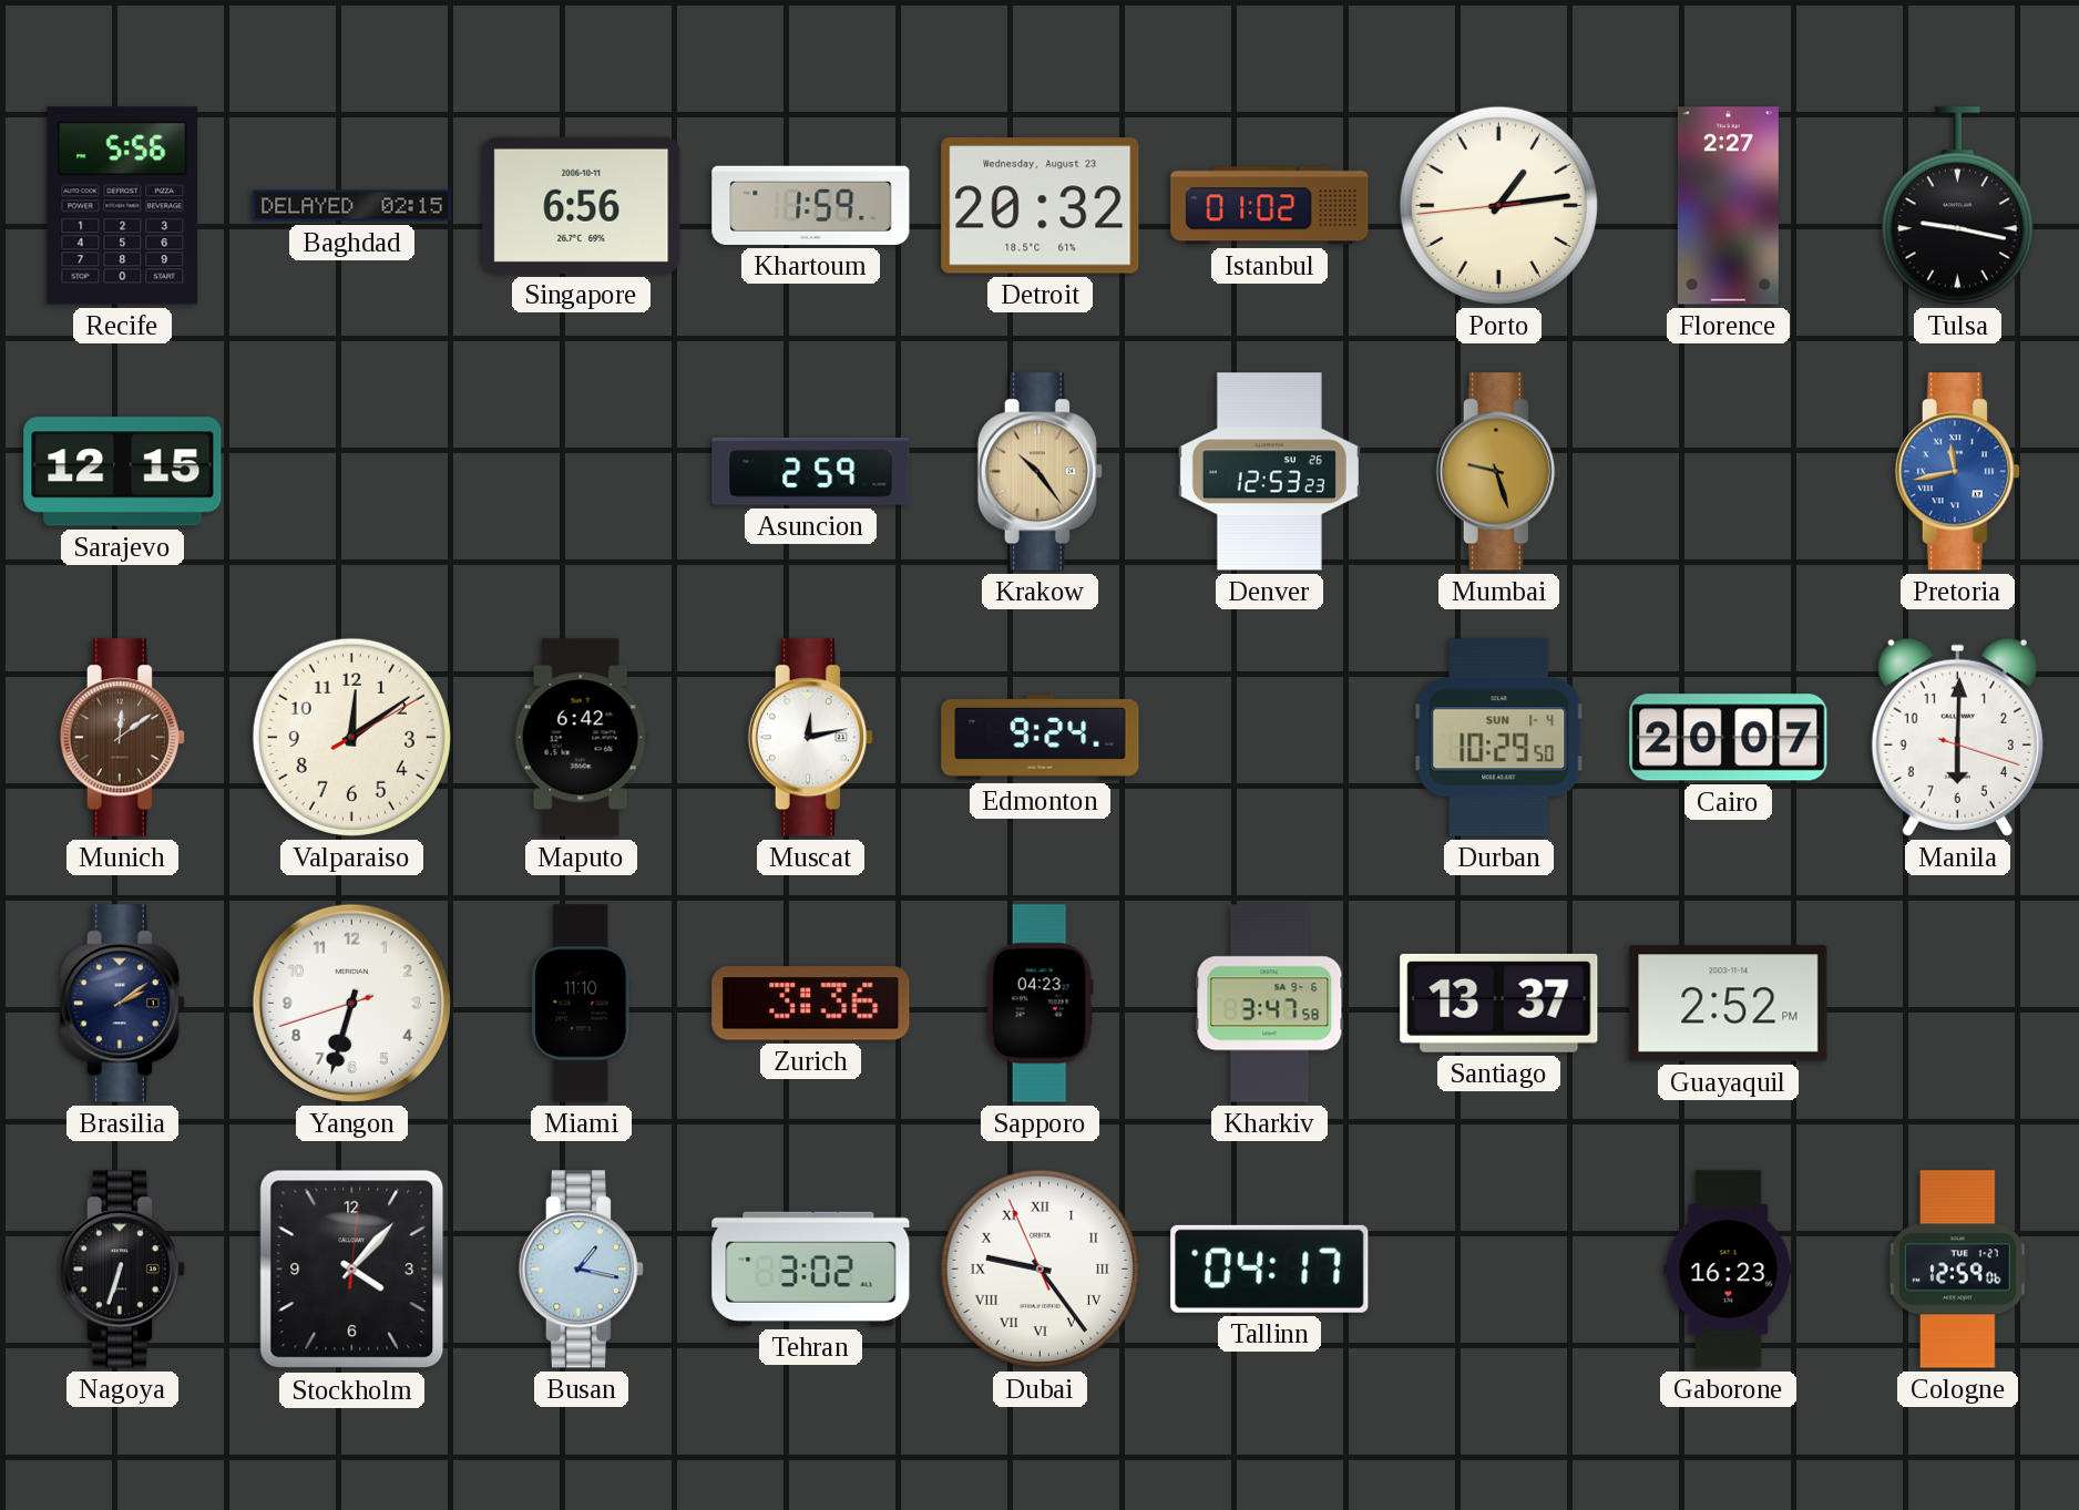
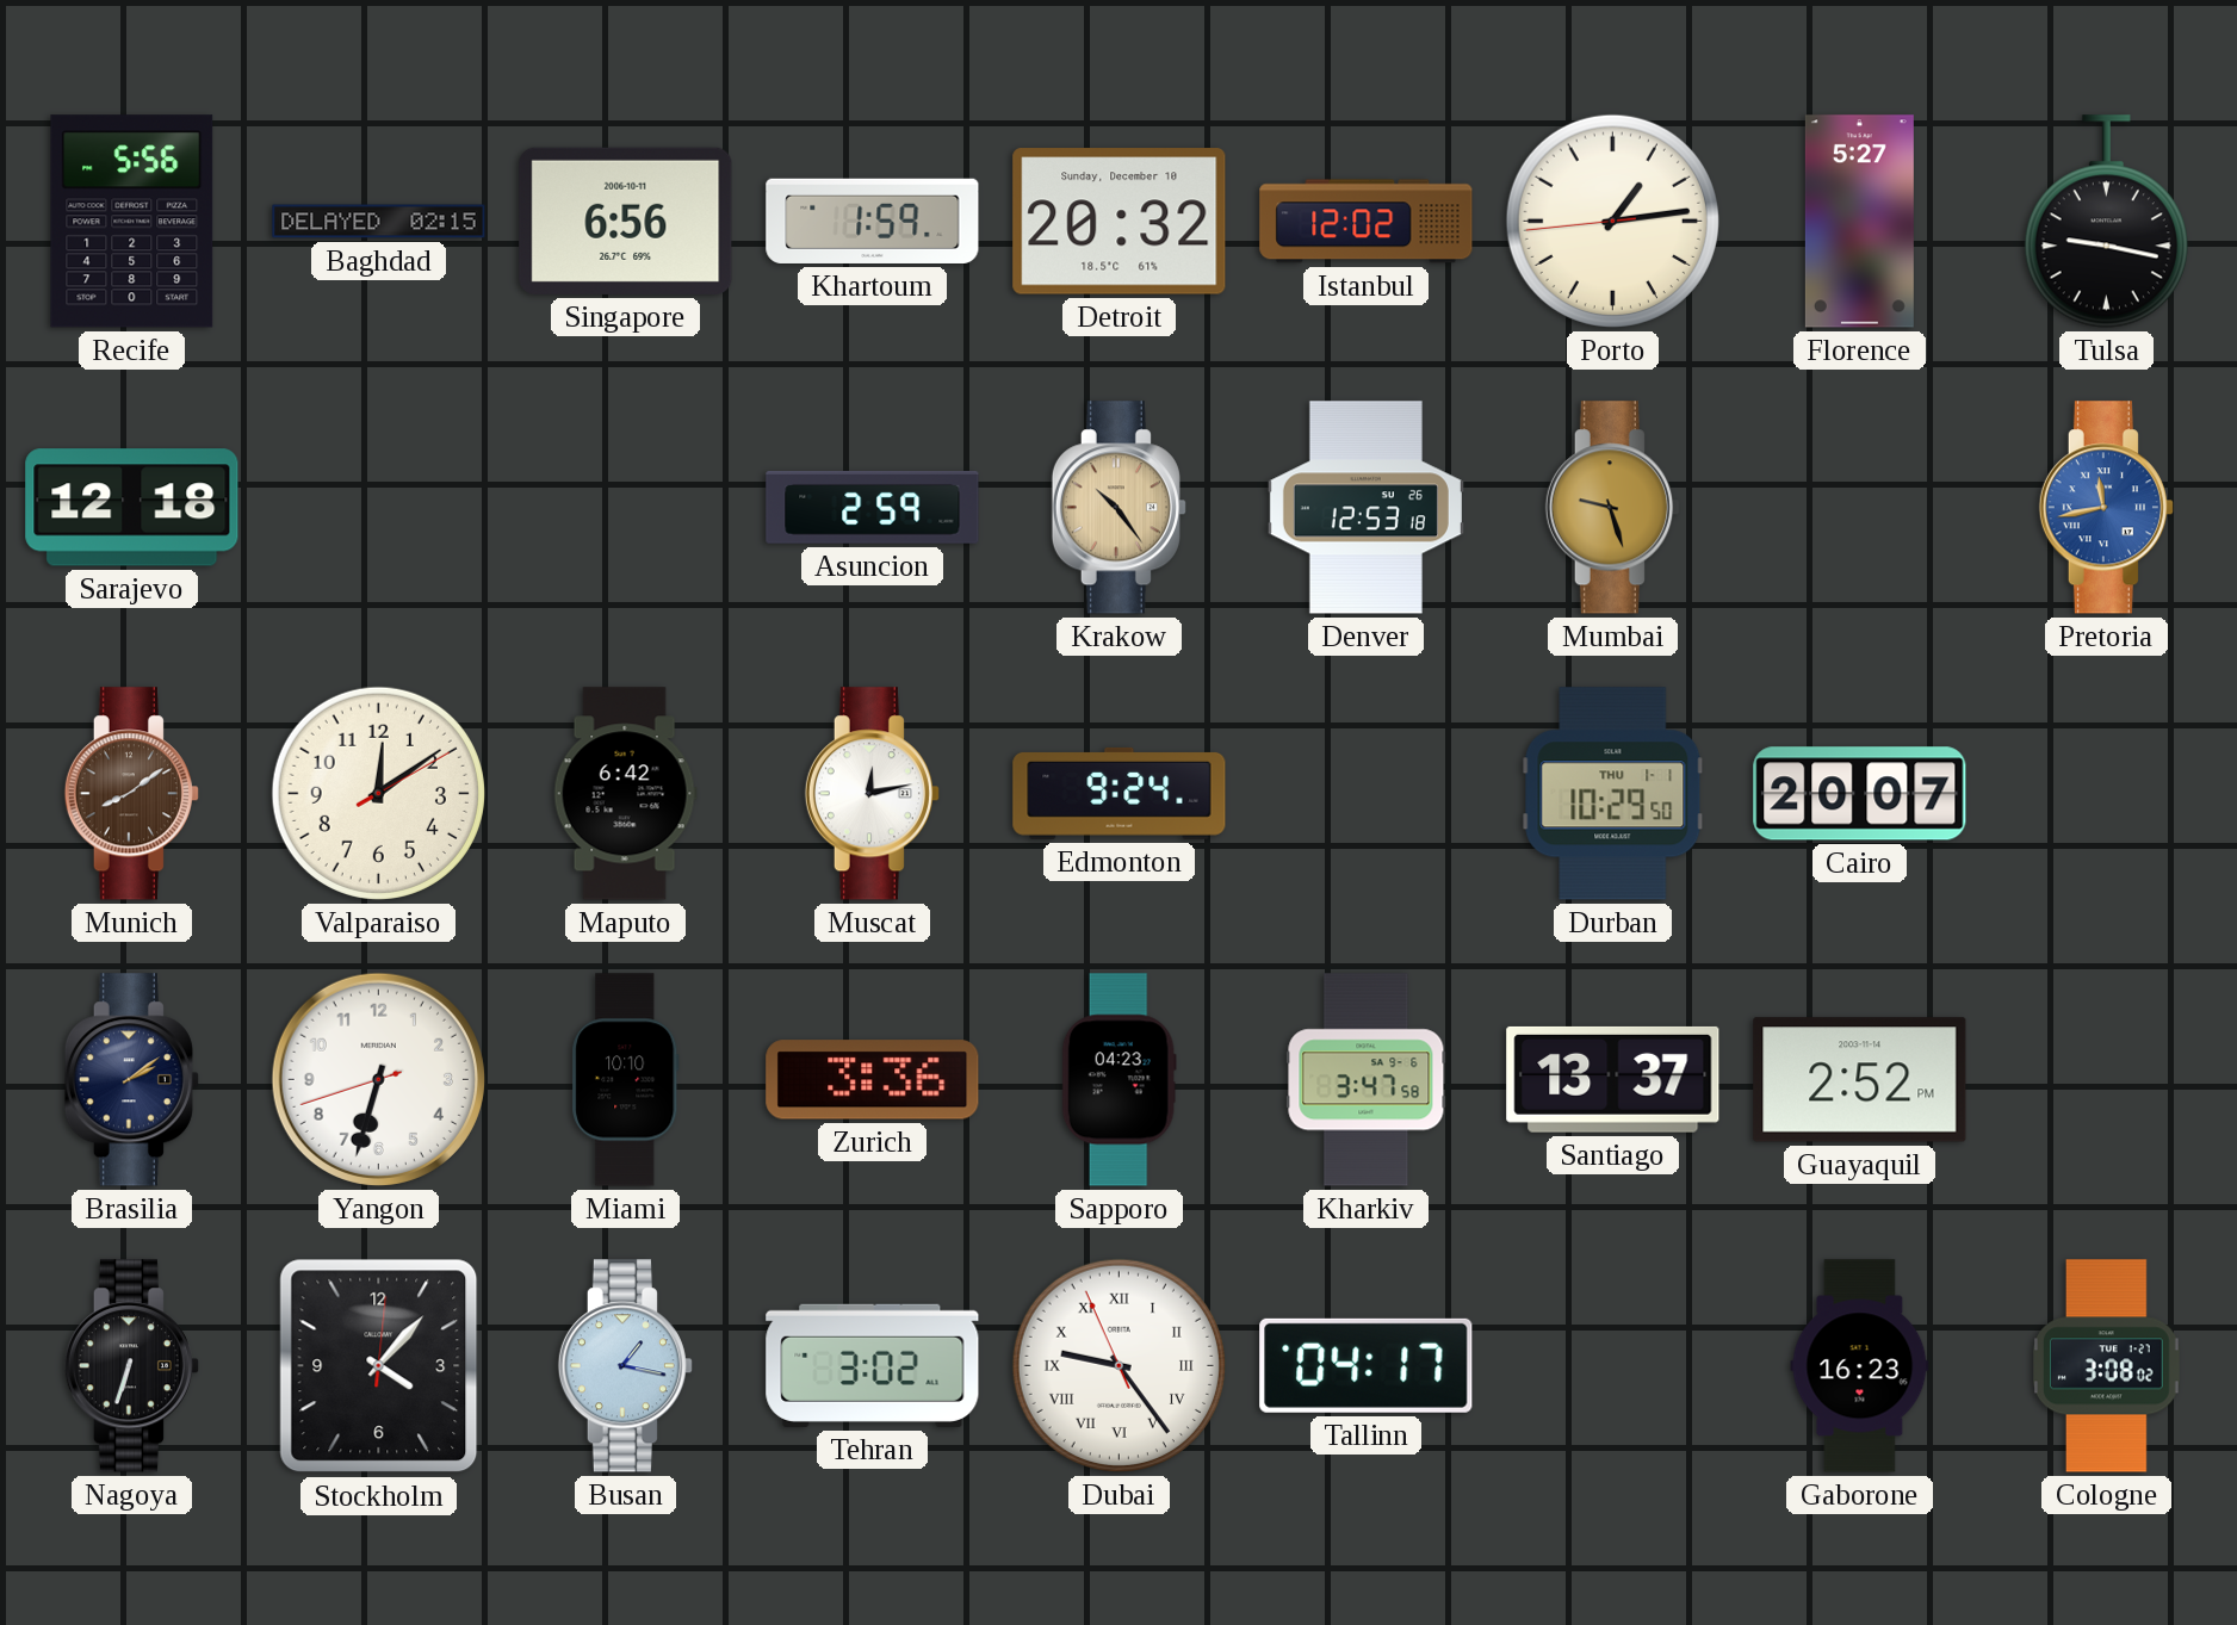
Detroit date: Wednesday, August 23 -> Sunday, December 10 (1120, 222)
Istanbul: 01:02 -> 12:02 (1367, 222)
Florence: 2:27 -> 5:27 (1859, 222)
Sarajevo: 12:15 -> 12:18 (132, 508)
Denver: 12:53:23 -> 12:53:18 (1365, 508)
Munich: 12:09 -> 8:09 (131, 794)
Durban date: SUN 1-4 -> THU 1-1 (1613, 794)
Manila: 6:00 -> none (1957, 737)
Miami: 11:10 -> 10:10 (626, 1080)
Cologne: 12:59 -> 3:08 (2107, 1366)
